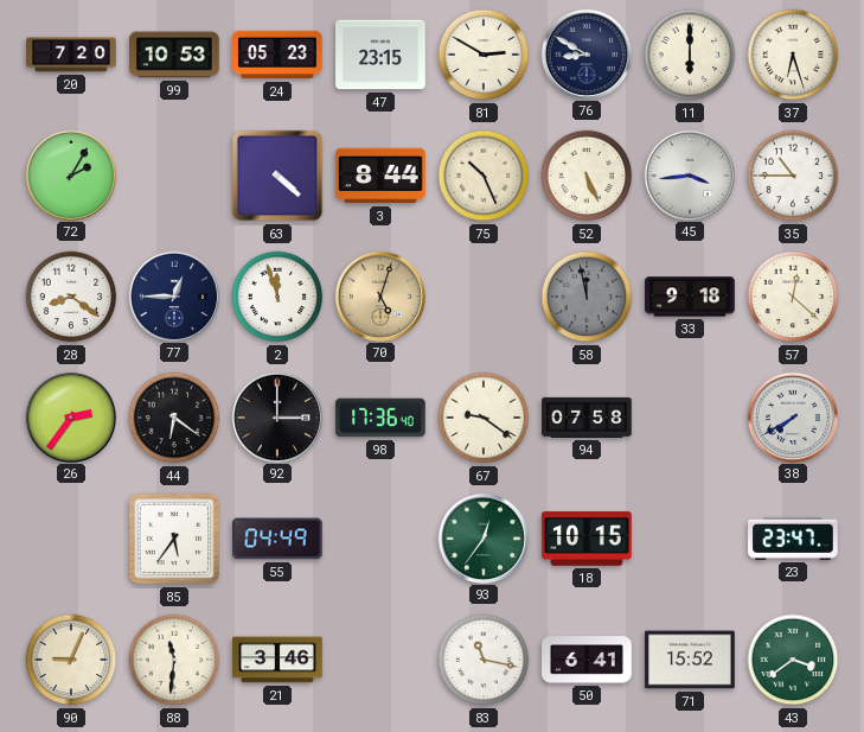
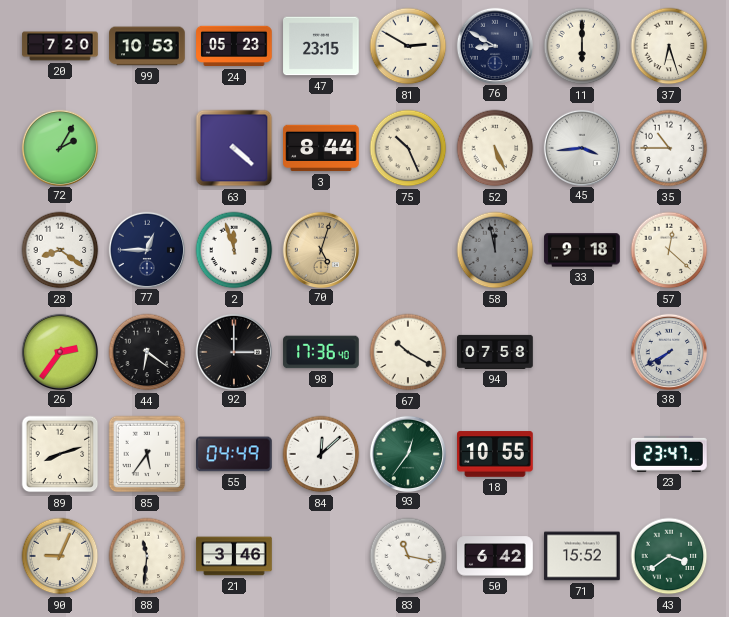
67: 9:21 -> 10:20 (408, 352)
89: none -> 8:12 (60, 454)
84: none -> 12:08 (321, 454)
18: 10:15 -> 10:55 (495, 454)
50: 6:41 -> 6:42 (495, 556)
